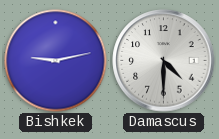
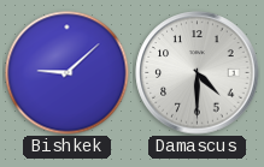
Bishkek: 9:13 -> 9:08 (68, 73)
